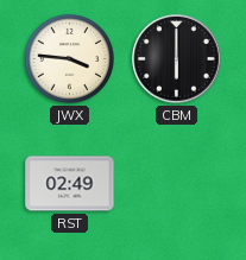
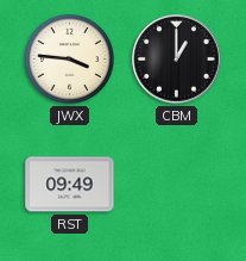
CBM: 6:00 -> 1:00 (177, 60)
RST: 02:49 -> 09:49 (70, 185)
